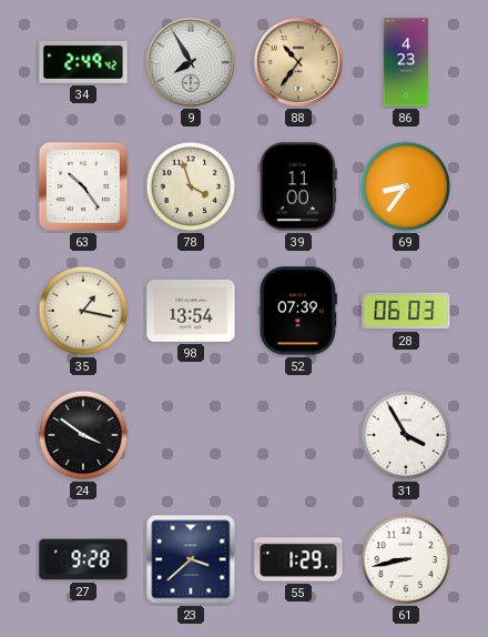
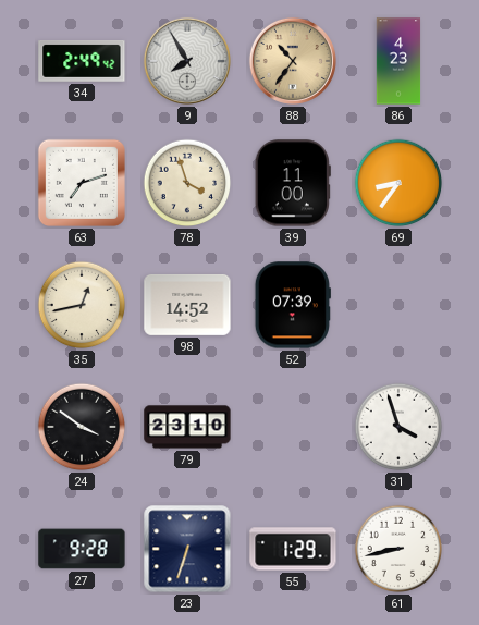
63: 10:24 -> 7:12 (82, 183)
35: 1:17 -> 12:43 (82, 305)
98: 13:54 -> 14:52 (187, 305)
28: 06:03 -> none (406, 311)
79: none -> 23:10 (187, 427)
31: 3:55 -> 3:57 (398, 427)
23: 3:38 -> 6:33 (187, 549)
